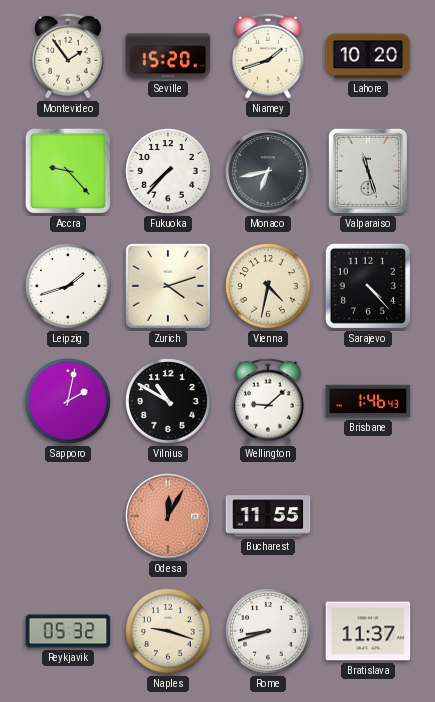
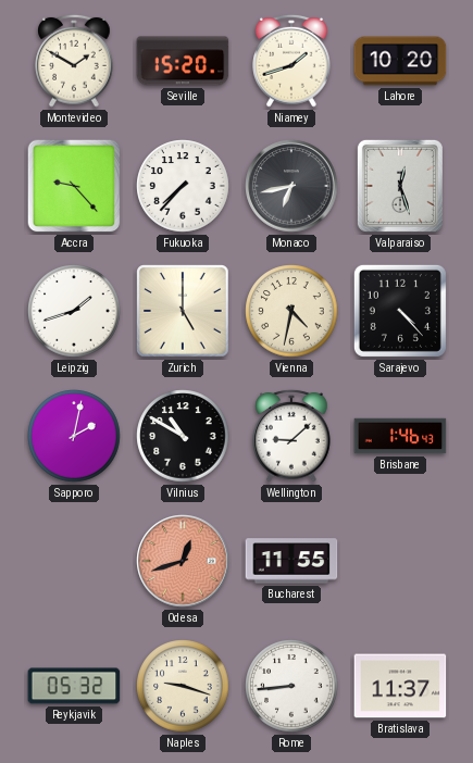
Montevideo: 1:54 -> 1:50 (74, 61)
Valparaiso: 11:27 -> 12:27 (400, 186)
Zurich: 4:12 -> 5:00 (184, 312)
Odesa: 12:05 -> 12:42 (183, 561)
Rome: 8:42 -> 8:44 (291, 686)
